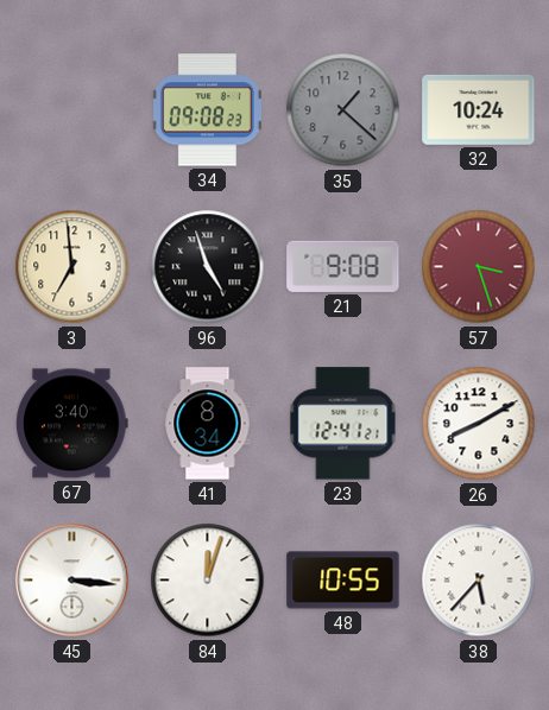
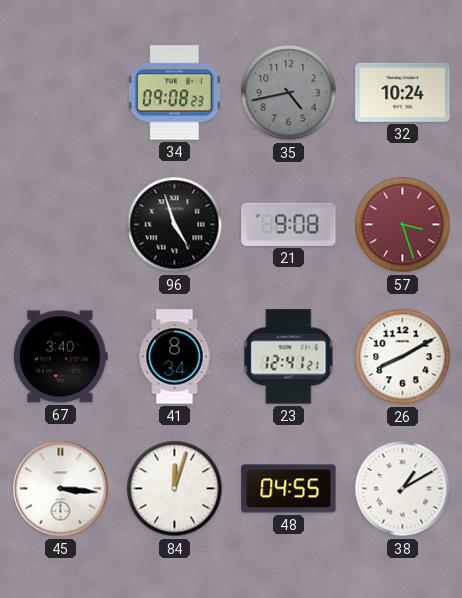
35: 1:22 -> 4:43 (289, 93)
3: 6:59 -> none (72, 267)
48: 10:55 -> 04:55 (289, 489)
38: 5:37 -> 1:10 (403, 489)
